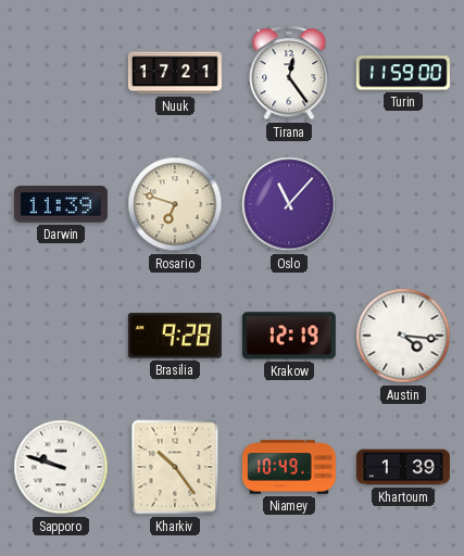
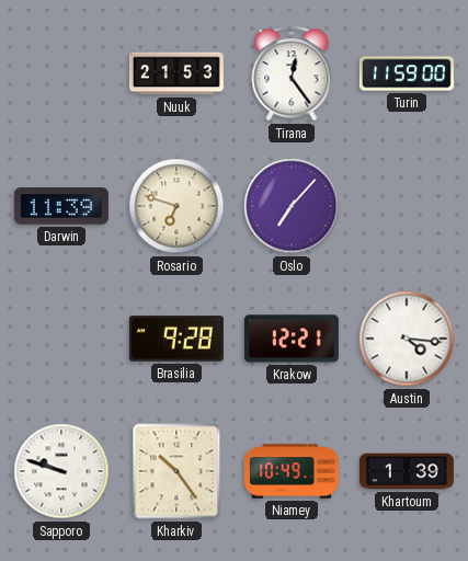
Nuuk: 17:21 -> 21:53 (176, 73)
Oslo: 11:07 -> 7:07 (292, 206)
Krakow: 12:19 -> 12:21 (292, 339)
